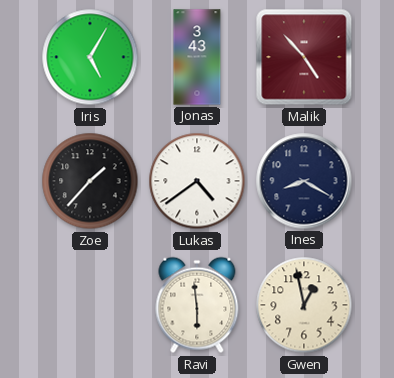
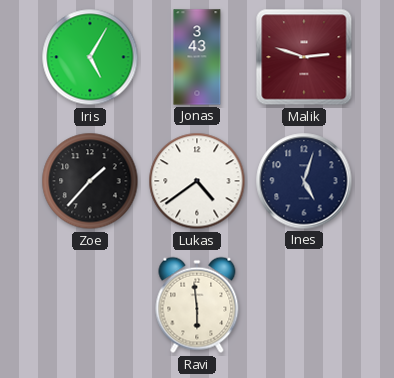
Malik: 4:53 -> 2:48 (304, 57)
Ines: 8:20 -> 5:03 (304, 181)
Gwen: 12:58 -> none (304, 305)
